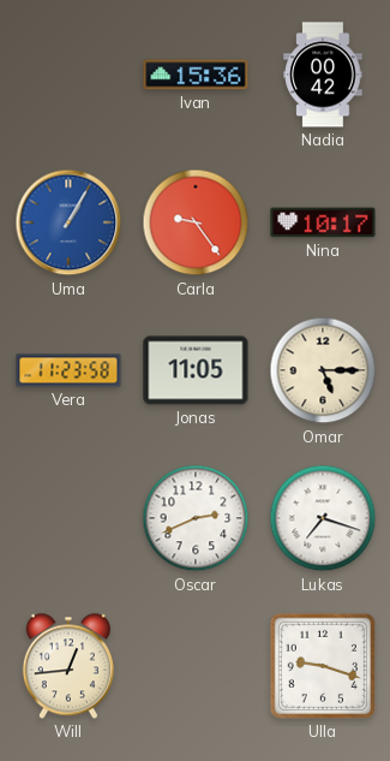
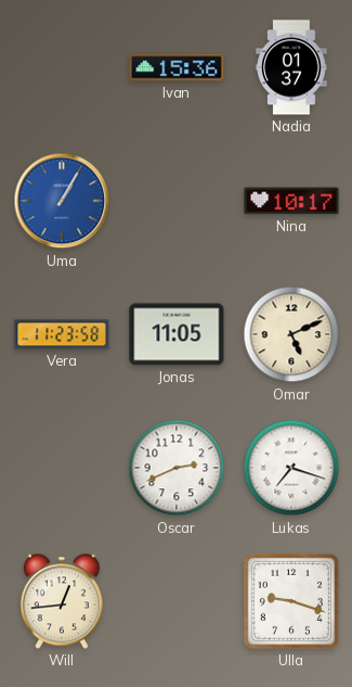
Nadia: 00:42 -> 01:37 (291, 67)
Carla: 9:24 -> none (196, 222)
Omar: 5:15 -> 5:11 (291, 334)
